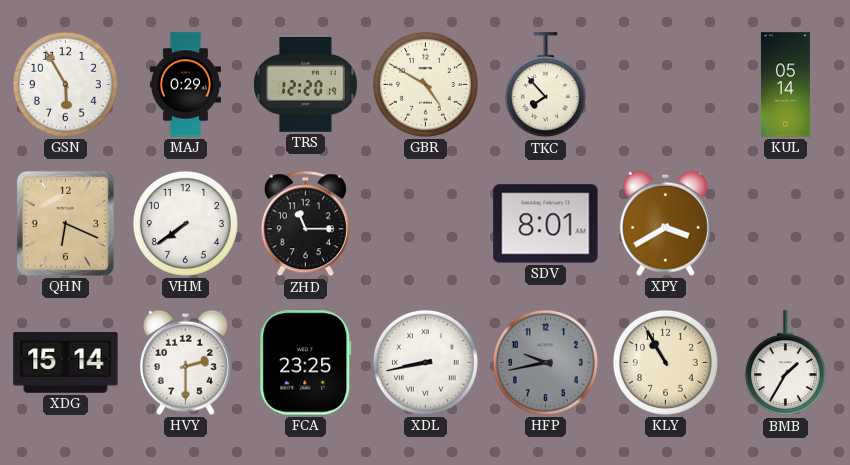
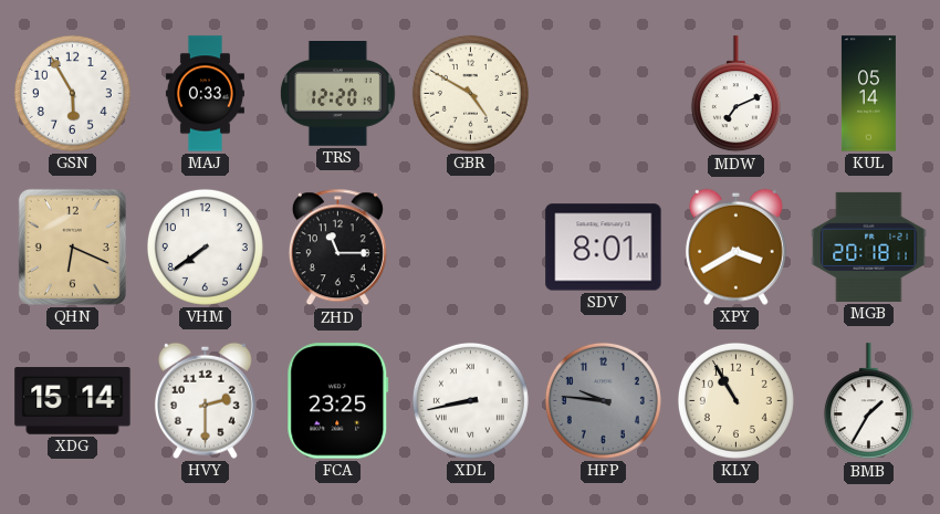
MAJ: 0:29 -> 0:33 (205, 94)
TKC: 7:53 -> none (545, 85)
MDW: none -> 7:11 (735, 94)
MGB: none -> 20:18 (869, 246)
HFP: 9:43 -> 9:46 (603, 400)
